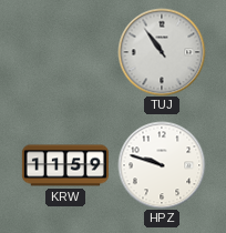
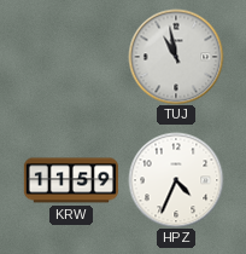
TUJ: 10:54 -> 10:58 (176, 57)
HPZ: 9:48 -> 4:34 (176, 180)
